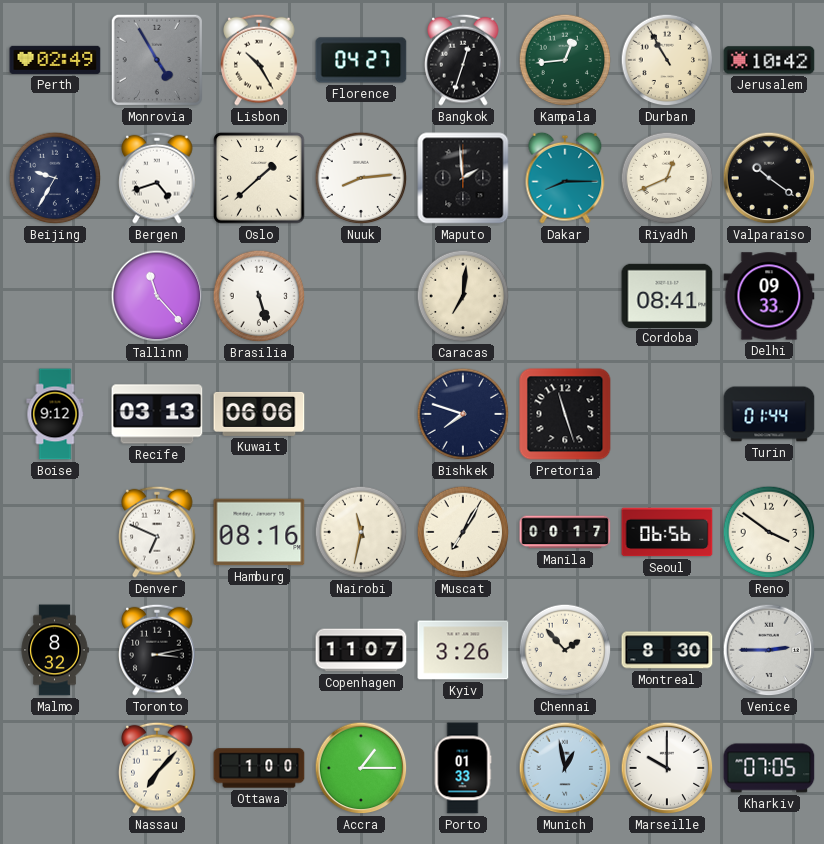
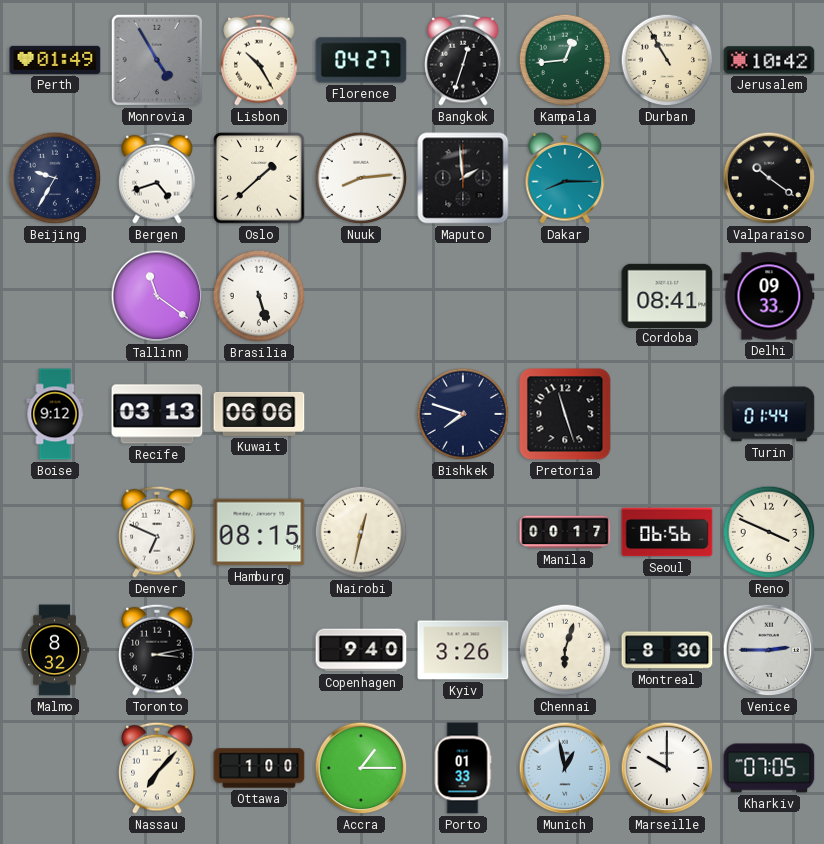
Perth: 02:49 -> 01:49 (55, 60)
Riyadh: 12:41 -> none (667, 178)
Tallinn: 11:23 -> 11:21 (157, 296)
Caracas: 7:01 -> none (463, 296)
Hamburg: 08:16 -> 08:15 (259, 532)
Nairobi: 11:32 -> 12:32 (361, 532)
Muscat: 7:05 -> none (463, 532)
Reno: 3:51 -> 3:49 (769, 532)
Copenhagen: 11:07 -> 9:40 (361, 650)
Chennai: 1:53 -> 6:03 (565, 650)
